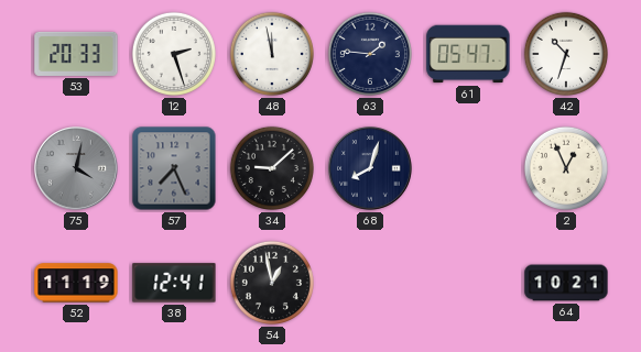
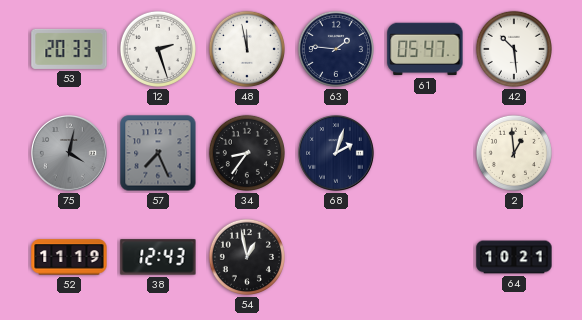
42: 10:33 -> 10:29 (514, 49)
34: 9:08 -> 8:36 (247, 153)
68: 8:03 -> 2:03 (336, 153)
2: 12:56 -> 12:59 (514, 153)
38: 12:41 -> 12:43 (158, 257)
